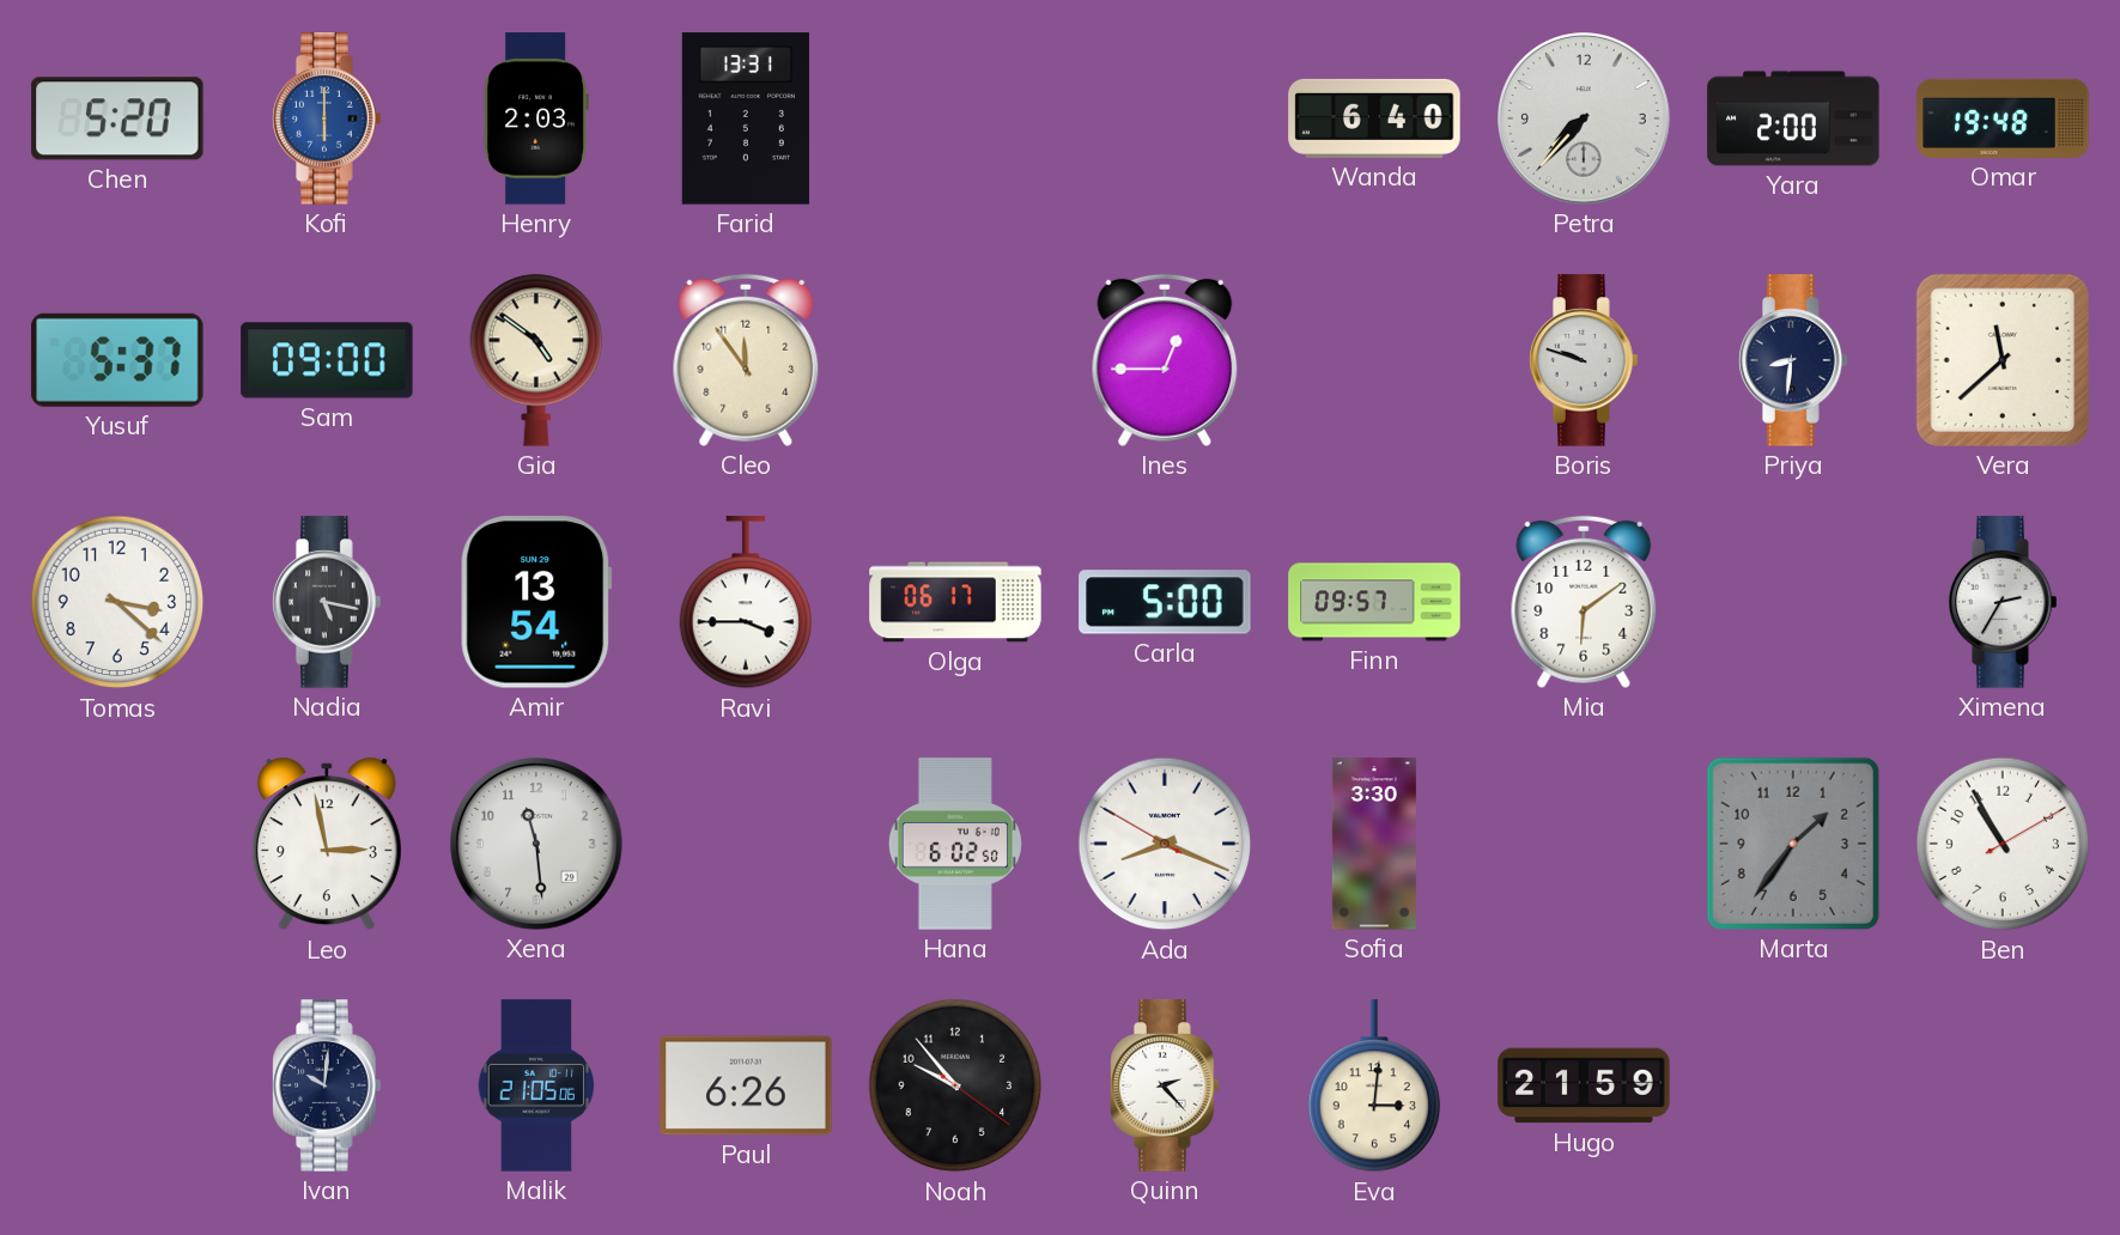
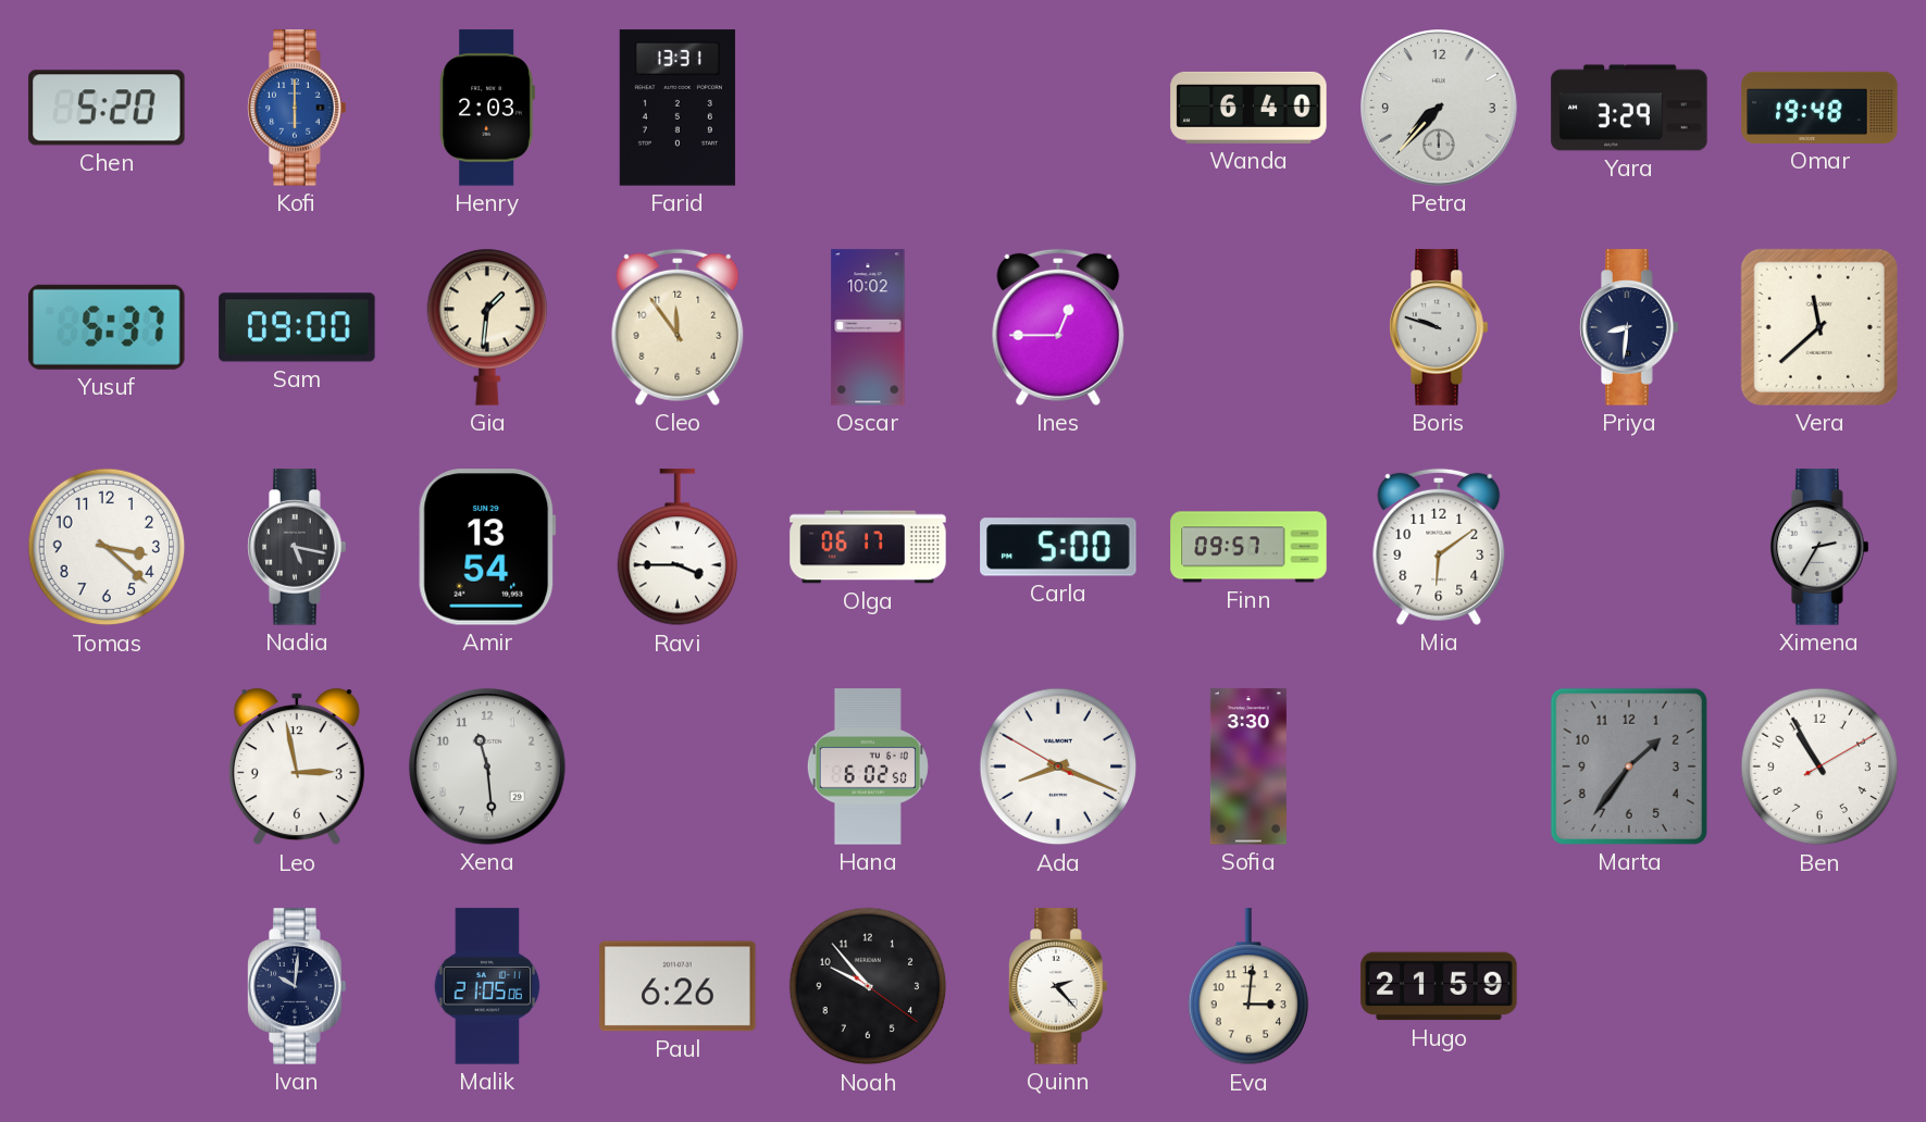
Yara: 2:00 -> 3:29 (1629, 108)
Gia: 4:51 -> 1:31 (486, 327)
Oscar: none -> 10:02 (868, 327)
